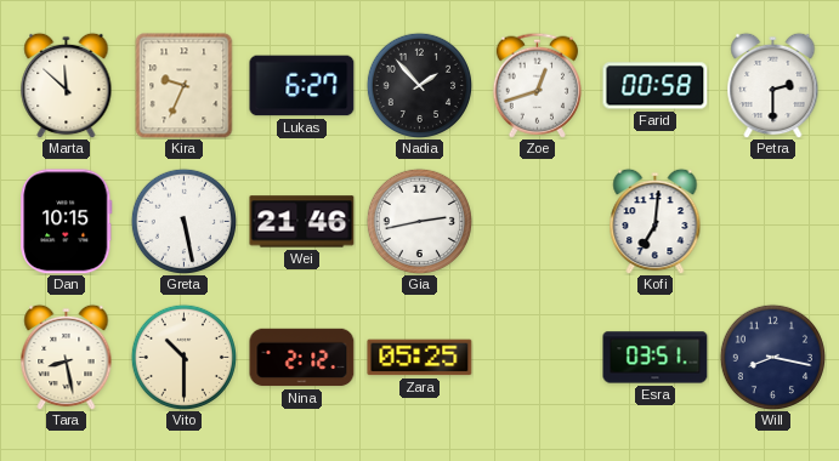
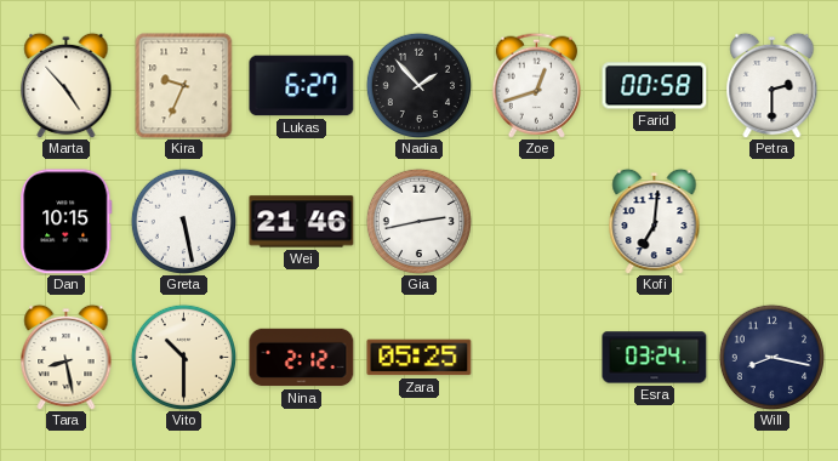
Marta: 11:52 -> 4:53 (67, 85)
Esra: 03:51 -> 03:24 (655, 358)
